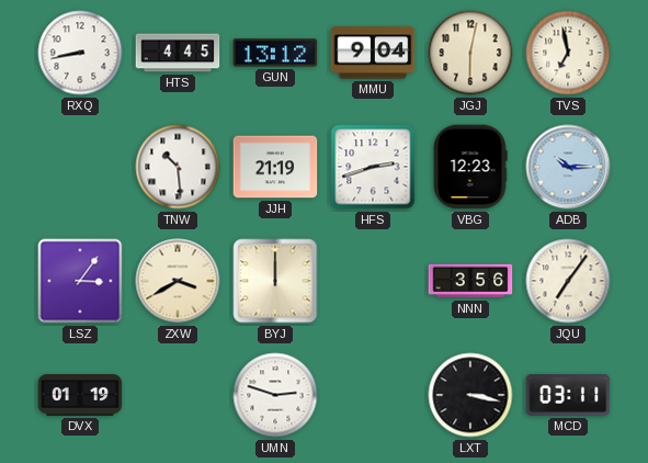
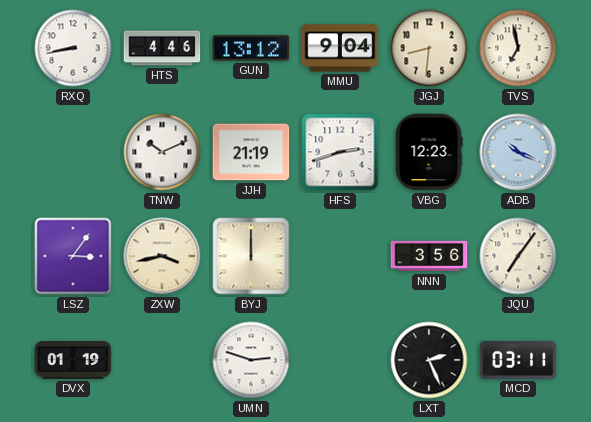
HTS: 4:45 -> 4:46 (162, 48)
JGJ: 6:02 -> 8:31 (429, 48)
TNW: 10:29 -> 10:11 (162, 152)
ADB: 10:15 -> 10:19 (518, 152)
ZXW: 3:40 -> 3:43 (162, 256)
LXT: 3:17 -> 2:26 (429, 360)
